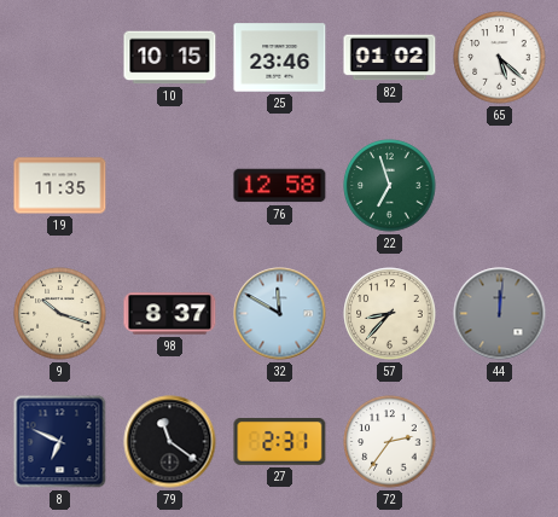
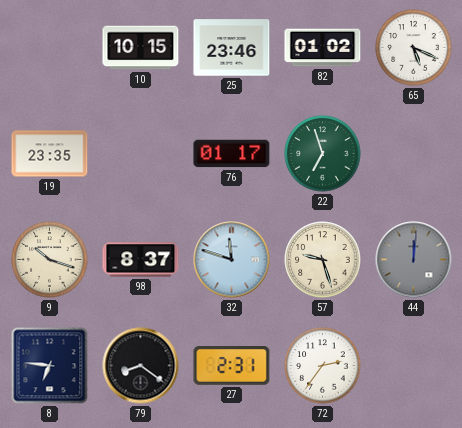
65: 5:22 -> 5:19 (414, 48)
19: 11:35 -> 23:35 (50, 154)
76: 12:58 -> 01:17 (232, 154)
32: 11:50 -> 11:48 (232, 260)
57: 8:37 -> 9:27 (323, 260)
8: 6:49 -> 6:46 (50, 366)
79: 11:21 -> 8:21 (141, 366)
